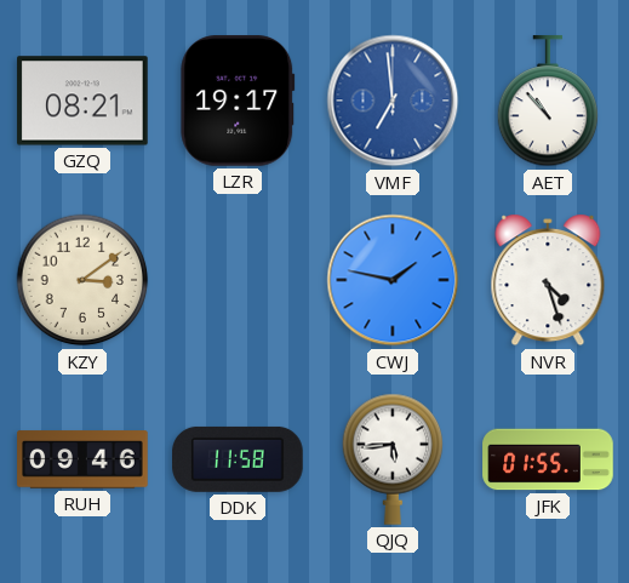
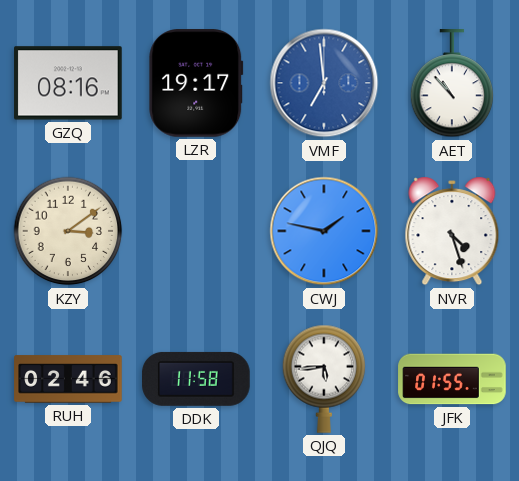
GZQ: 08:21 -> 08:16 (68, 83)
RUH: 09:46 -> 02:46 (68, 379)
